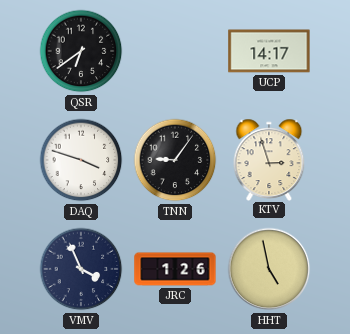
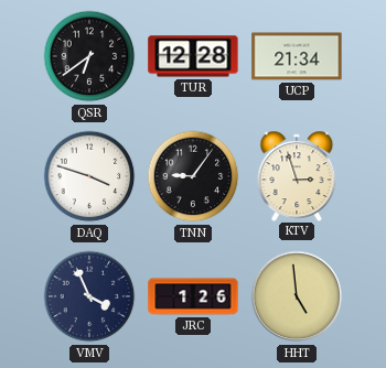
TUR: none -> 12:28 (193, 56)
UCP: 14:17 -> 21:34 (297, 56)
HHT: 4:58 -> 4:59 (297, 296)
